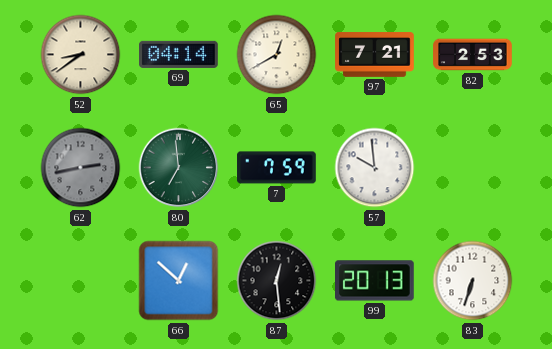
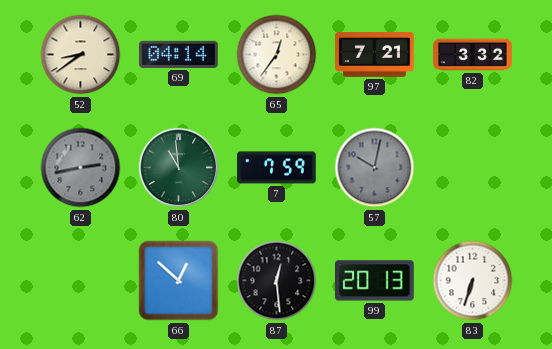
65: 12:40 -> 12:36 (277, 55)
82: 2:53 -> 3:32 (473, 55)
80: 6:59 -> 10:59 (179, 168)
57: 9:59 -> 10:02 (375, 168)
57 dial: white -> grey (375, 168)
